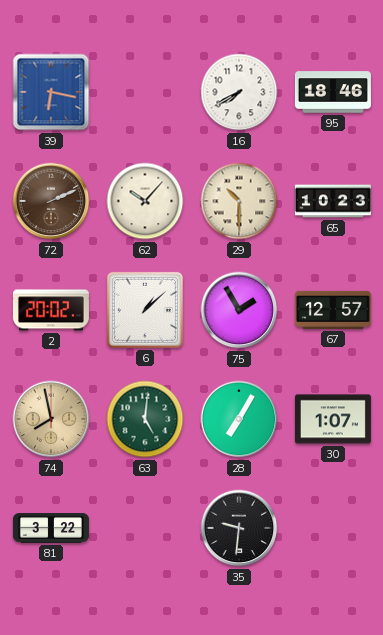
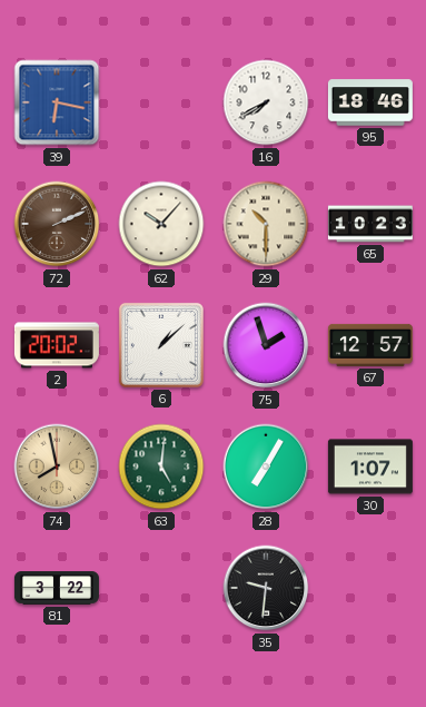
75: 1:55 -> 1:57 (266, 345)
